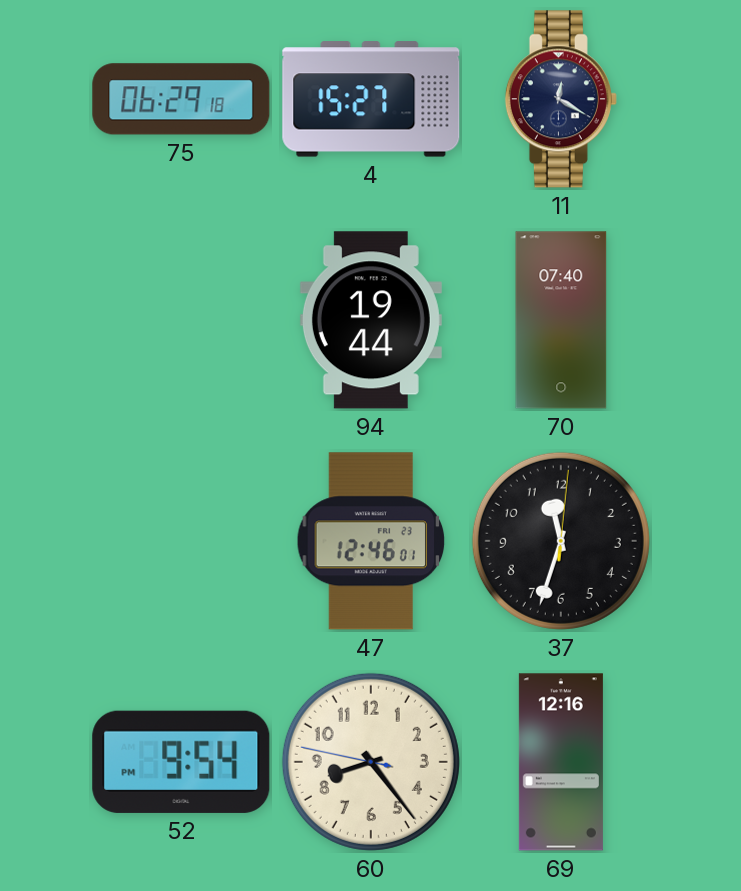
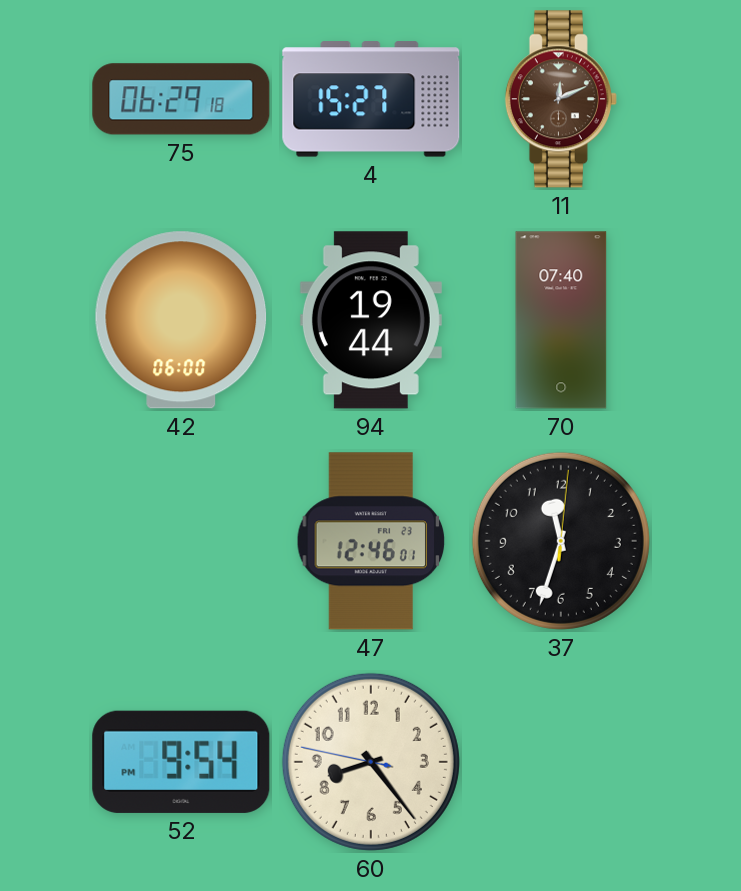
11: 12:20 -> 12:11 (561, 99)
11 dial: navy -> brown (561, 99)
42: none -> 06:00 (181, 320)
69: 12:16 -> none (561, 762)
